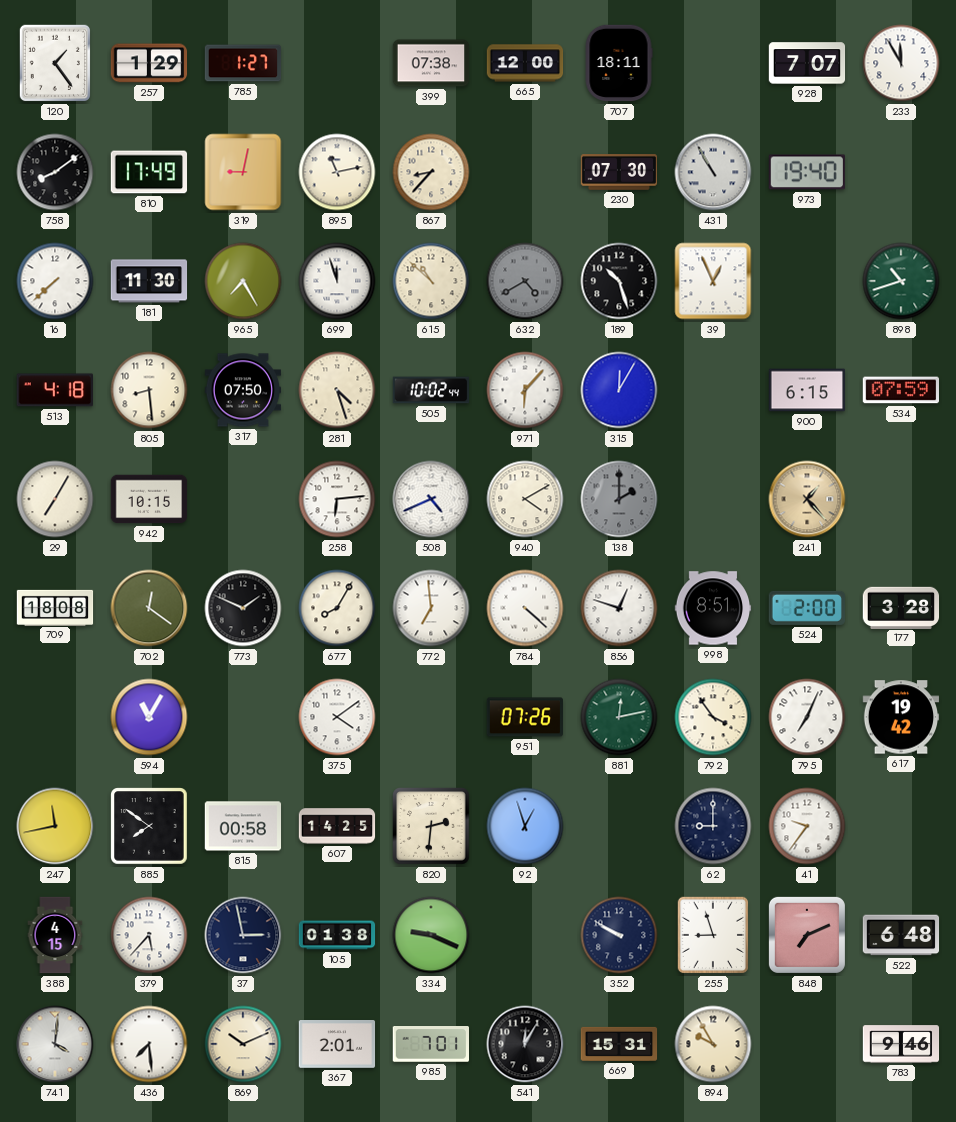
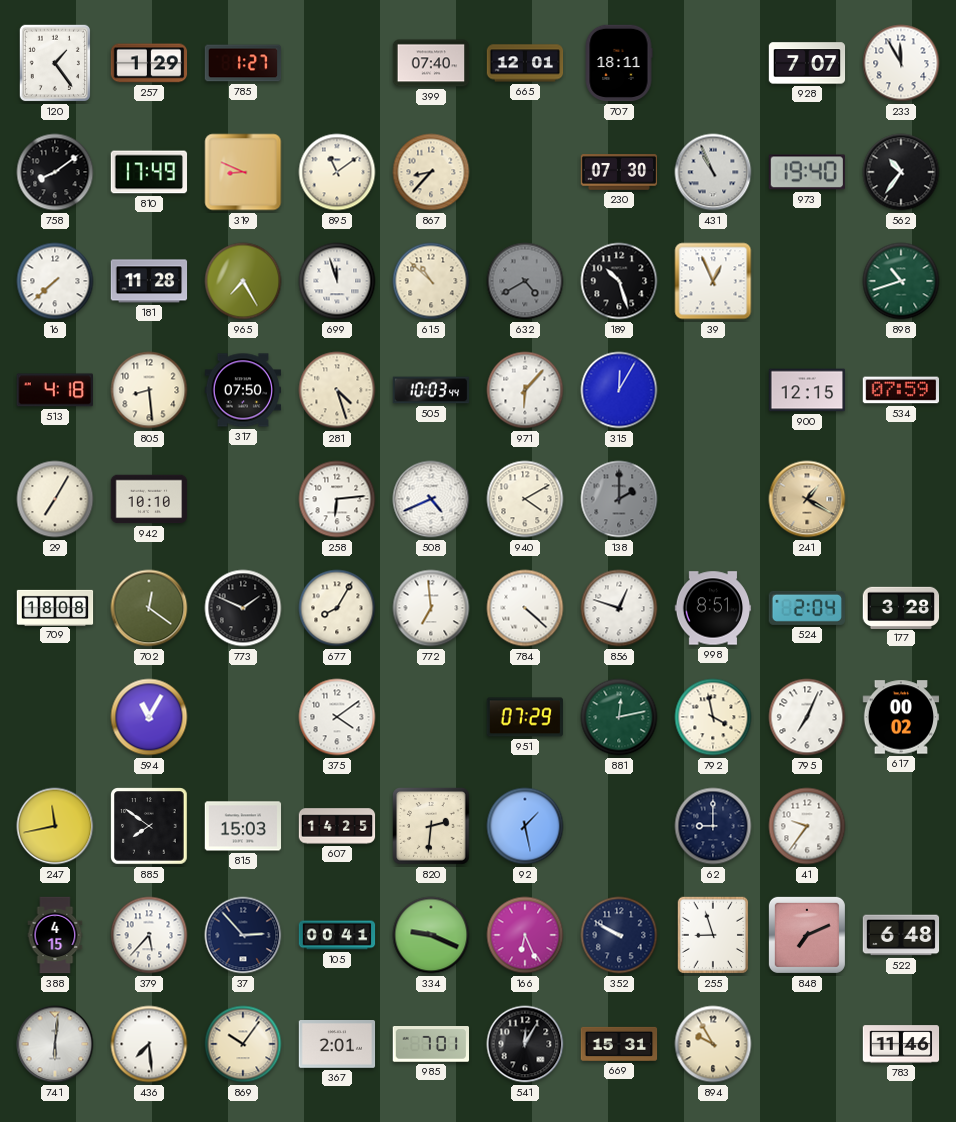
399: 07:38 -> 07:40 (431, 63)
665: 12:00 -> 12:01 (525, 63)
319: 9:02 -> 8:49 (243, 172)
895: 11:13 -> 11:09 (337, 172)
431: 10:55 -> 10:56 (713, 172)
562: none -> 10:36 (901, 172)
181: 11:30 -> 11:28 (149, 281)
505: 10:02 -> 10:03 (431, 390)
900: 6:15 -> 12:15 (807, 390)
942: 10:15 -> 10:10 (149, 499)
241: 1:23 -> 1:20 (807, 499)
524: 2:00 -> 2:04 (806, 608)
951: 07:26 -> 07:29 (524, 717)
792: 3:54 -> 3:58 (713, 717)
617: 19:42 -> 00:02 (901, 717)
815: 00:58 -> 15:03 (243, 826)
92: 12:57 -> 1:28 (525, 826)
37: 2:58 -> 2:53 (243, 935)
105: 01:38 -> 00:41 (337, 935)
166: none -> 6:26 (525, 935)
741: 4:01 -> 6:01 (55, 1044)
869: 10:11 -> 10:06 (243, 1044)
783: 9:46 -> 11:46 (901, 1044)
